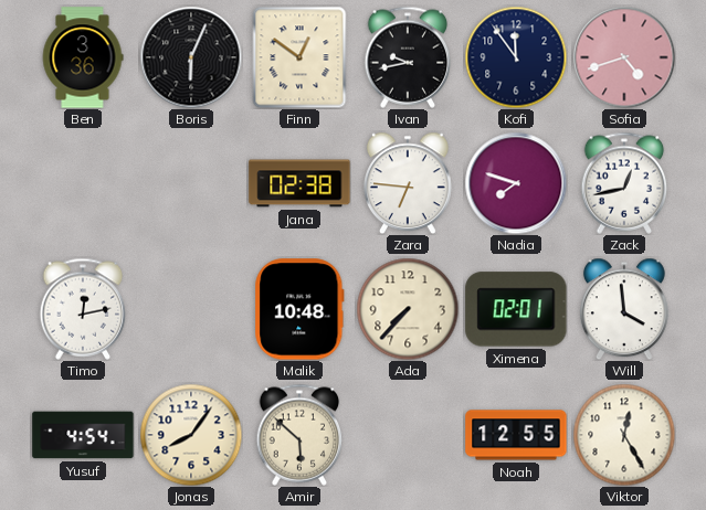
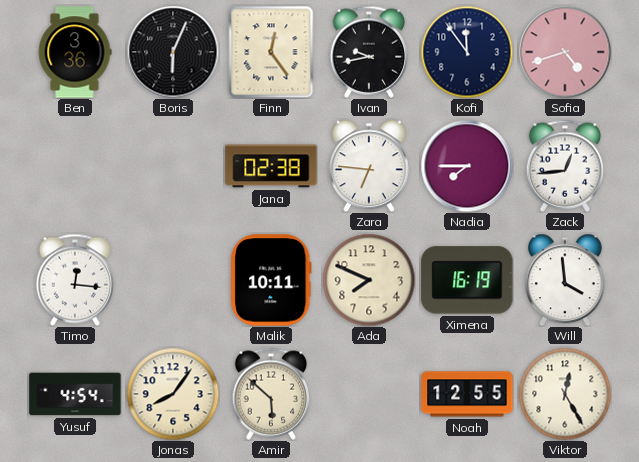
Finn: 12:51 -> 12:24 (271, 52)
Nadia: 7:48 -> 7:45 (467, 166)
Zack: 12:43 -> 12:44 (565, 166)
Timo: 12:13 -> 12:16 (75, 280)
Malik: 10:48 -> 10:11 (271, 280)
Ada: 7:37 -> 7:49 (369, 280)
Ximena: 02:01 -> 16:19 (467, 280)
